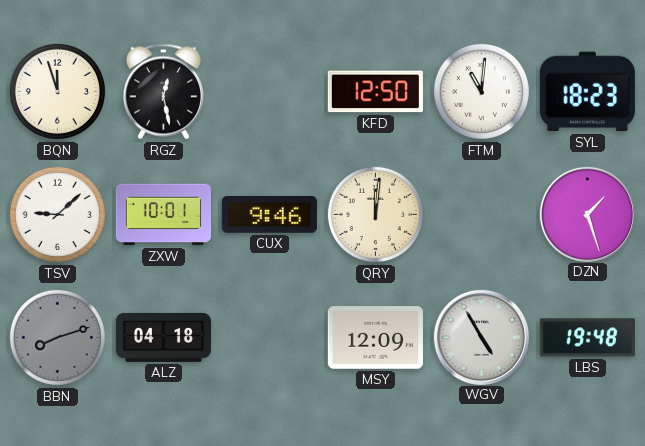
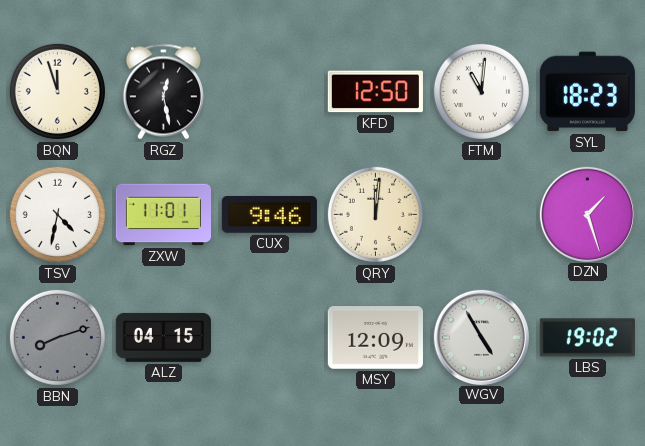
TSV: 9:08 -> 4:32 (57, 214)
ZXW: 10:01 -> 11:01 (163, 215)
ALZ: 04:18 -> 04:15 (163, 337)
LBS: 19:48 -> 19:02 (587, 338)
